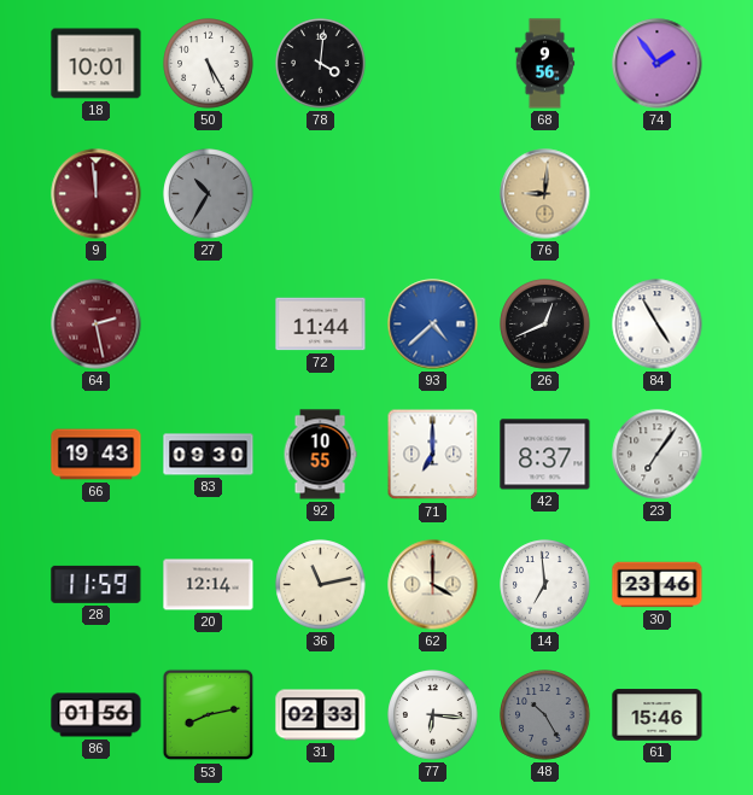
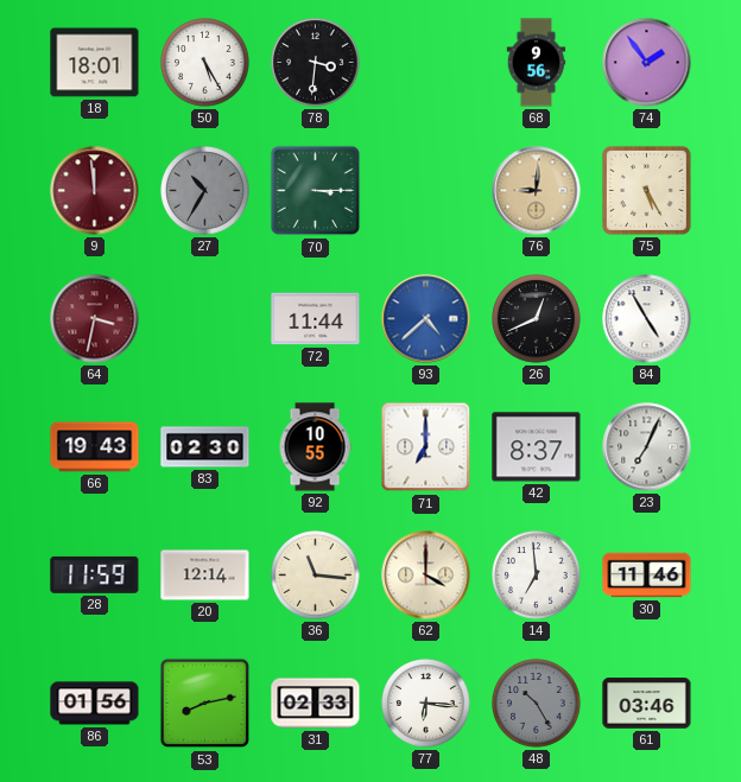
18: 10:01 -> 18:01 (95, 63)
78: 4:01 -> 3:31 (316, 63)
70: none -> 3:15 (316, 191)
75: none -> 5:25 (646, 190)
64: 2:28 -> 3:32 (95, 319)
83: 09:30 -> 02:30 (205, 447)
23: 7:06 -> 7:04 (647, 447)
36: 11:13 -> 11:16 (316, 576)
30: 23:46 -> 11:46 (647, 576)
61: 15:46 -> 03:46 (647, 704)
